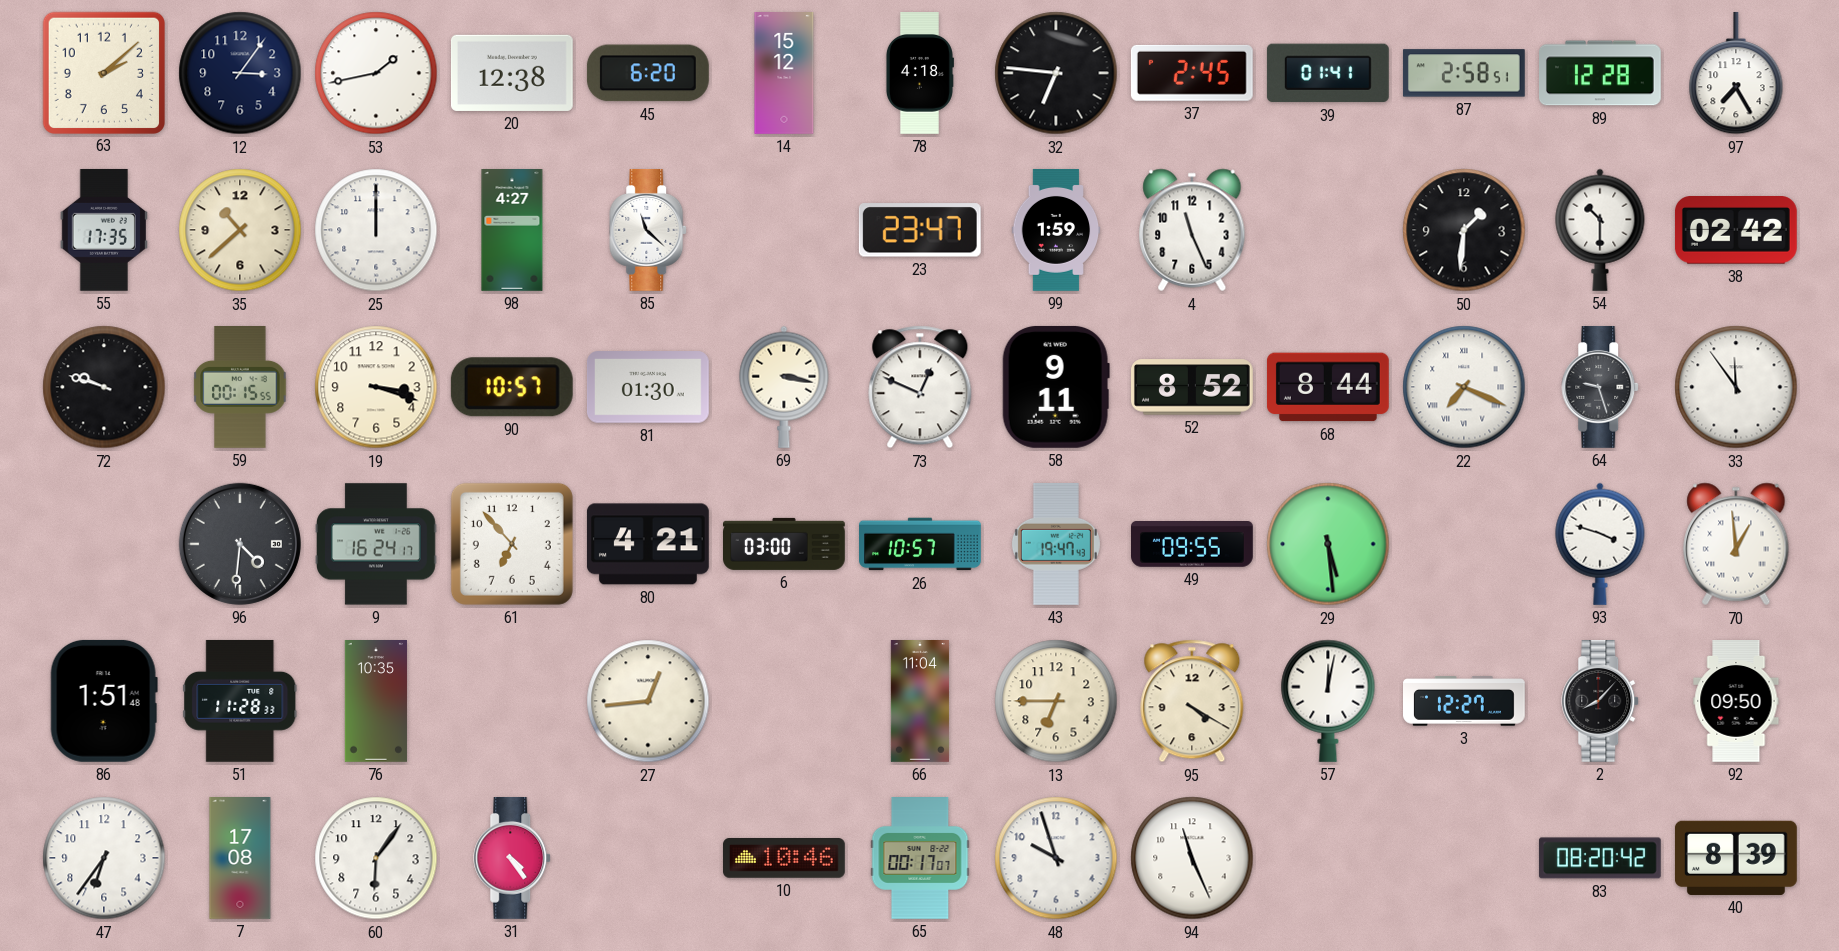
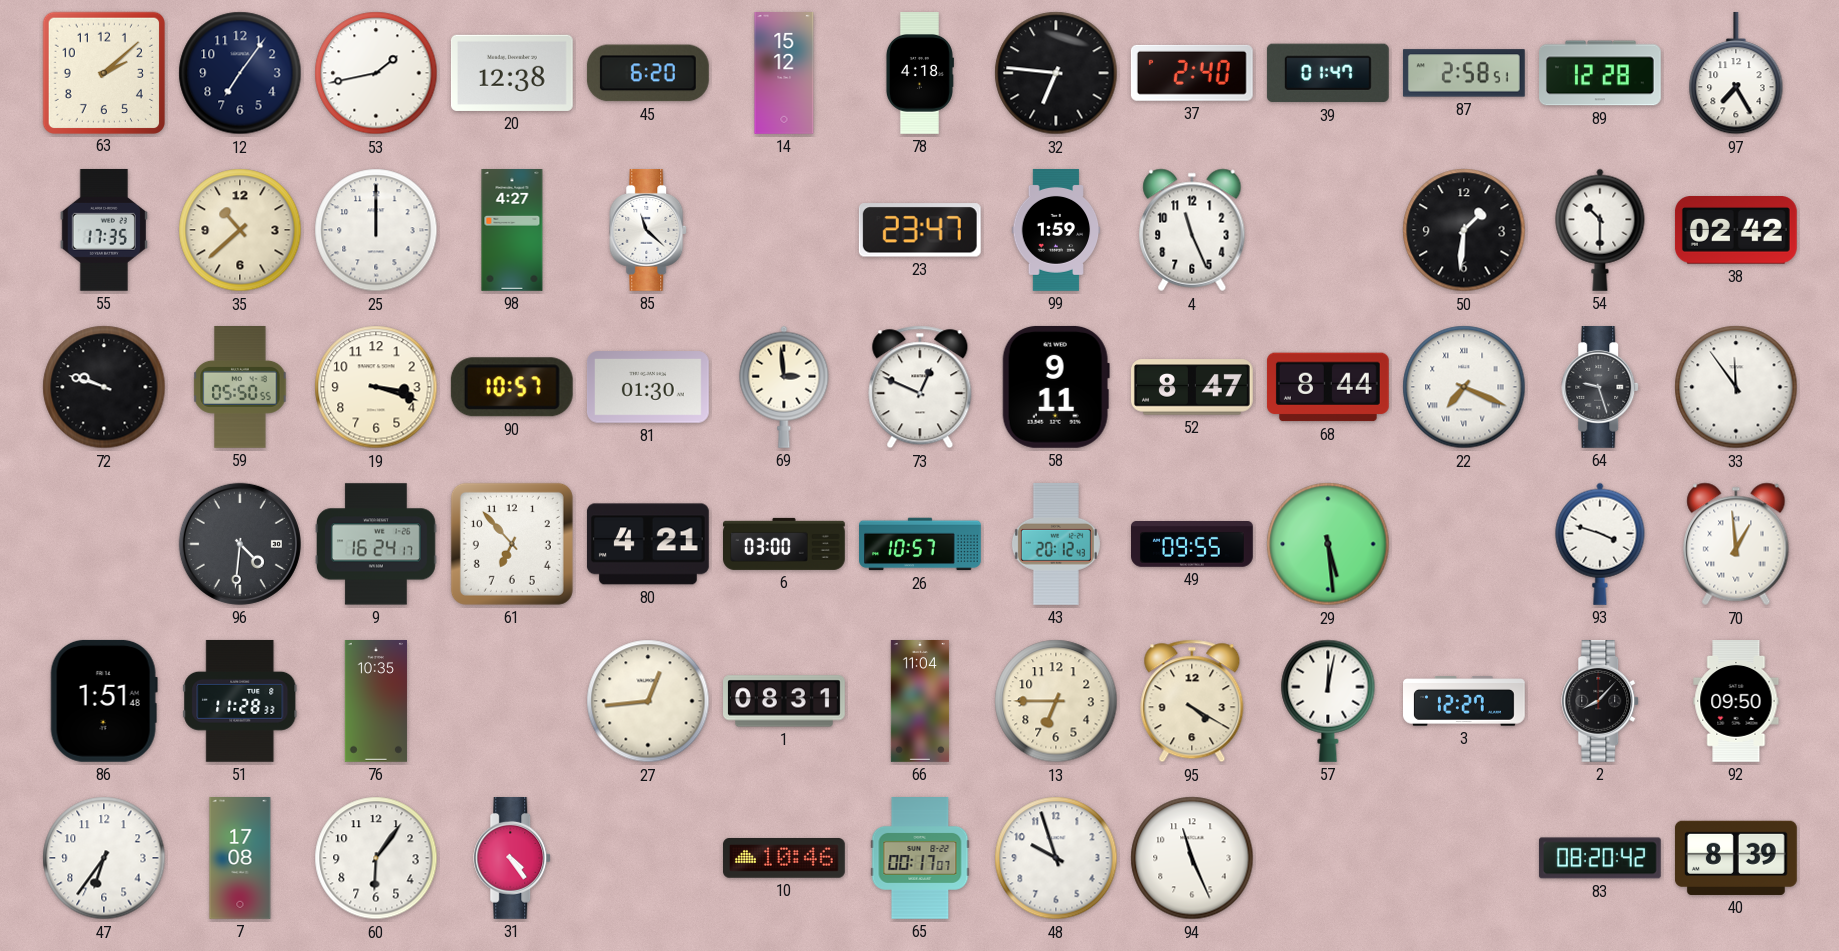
12: 3:06 -> 7:06 (240, 73)
37: 2:45 -> 2:40 (1192, 73)
39: 01:41 -> 01:47 (1328, 73)
59: 00:15 -> 05:50 (240, 388)
69: 3:17 -> 2:59 (784, 387)
52: 8:52 -> 8:47 (1193, 387)
43: 19:47 -> 20:12 (1056, 544)
1: none -> 08:31 (785, 701)
